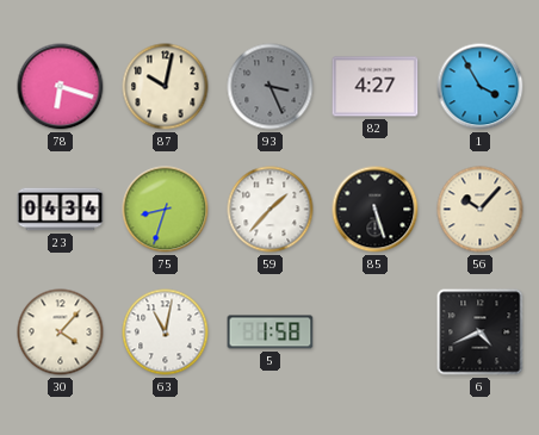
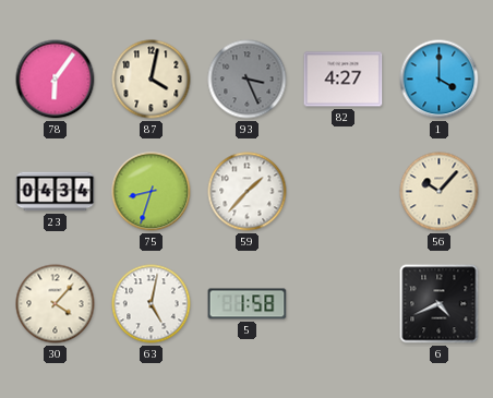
78: 6:18 -> 6:06 (56, 80)
87: 10:02 -> 4:02 (152, 80)
1: 3:55 -> 4:00 (440, 80)
85: 5:27 -> none (376, 210)
63: 11:02 -> 5:02 (152, 304)
